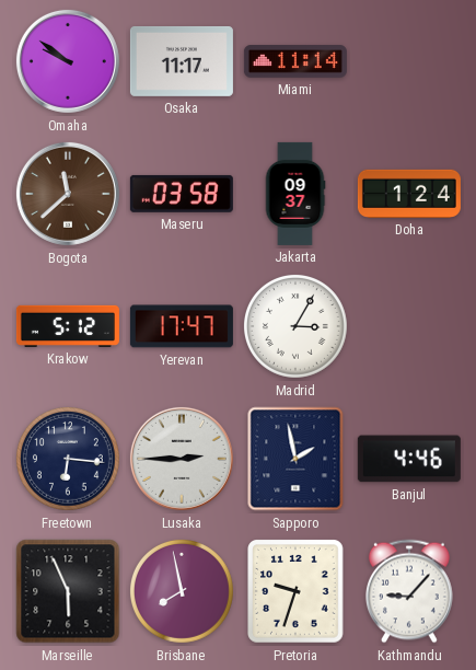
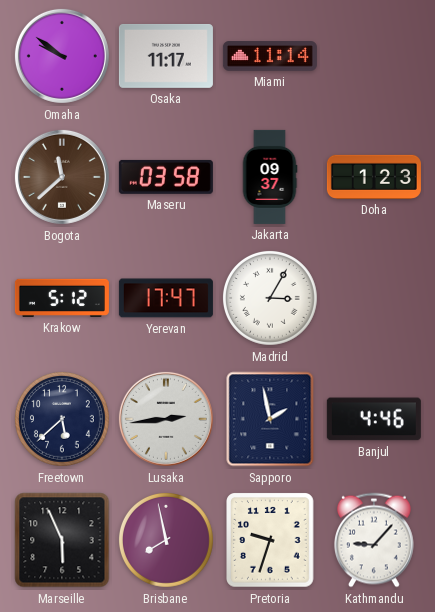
Doha: 1:24 -> 1:23 (374, 177)
Freetown: 6:16 -> 5:38 (62, 419)
Lusaka: 2:45 -> 2:44 (166, 419)
